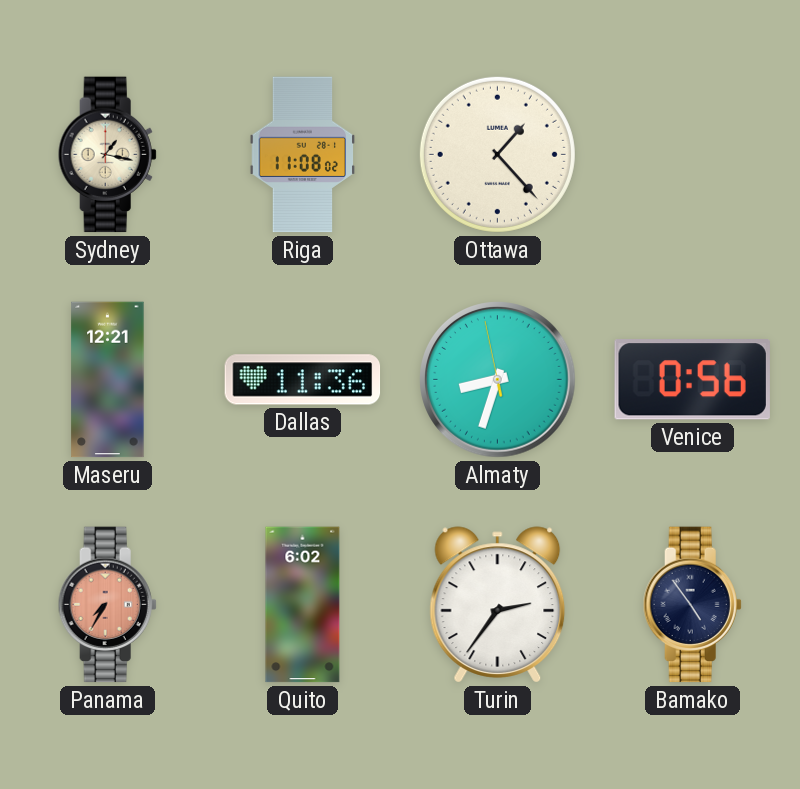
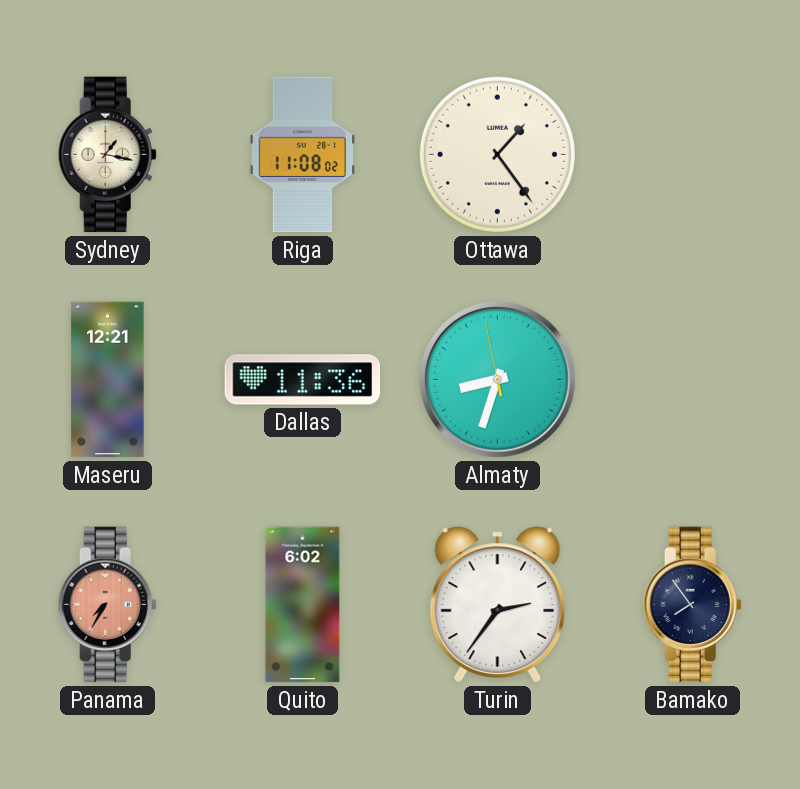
Ottawa: 1:23 -> 1:24 (497, 154)
Venice: 0:56 -> none (692, 380)
Bamako: 4:54 -> 7:54 (692, 605)
